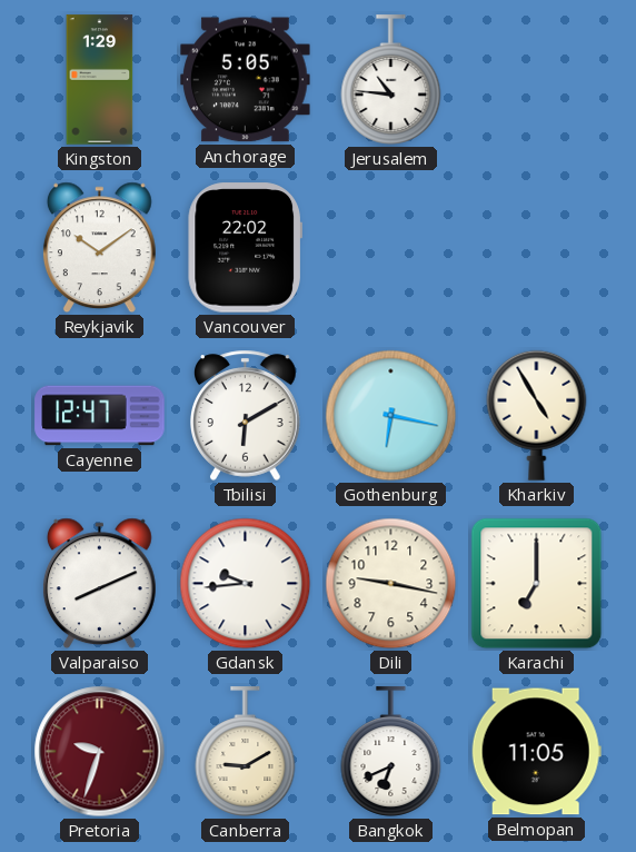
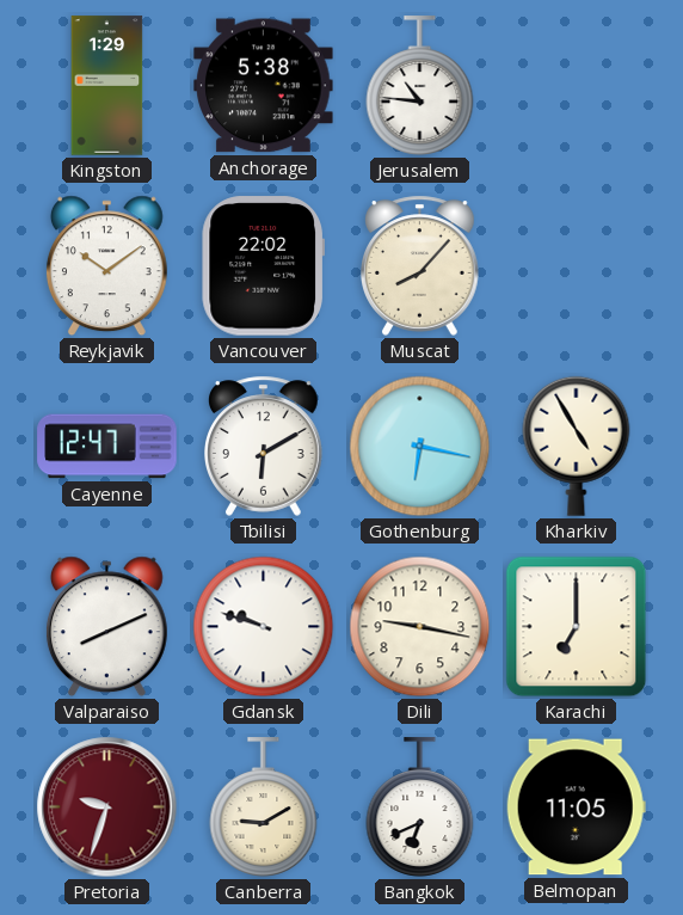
Anchorage: 5:05 -> 5:38 (264, 86)
Muscat: none -> 8:07 (420, 265)
Gdansk: 9:44 -> 9:48 (264, 627)
